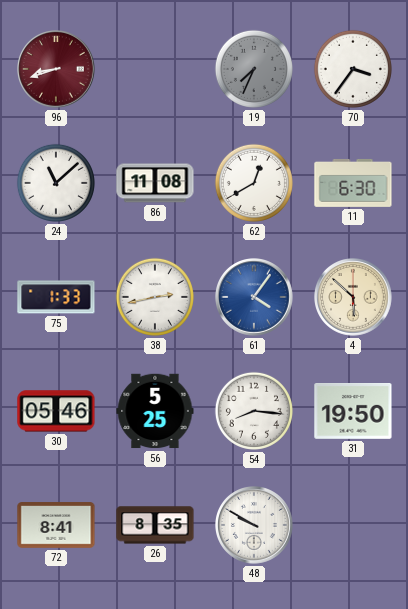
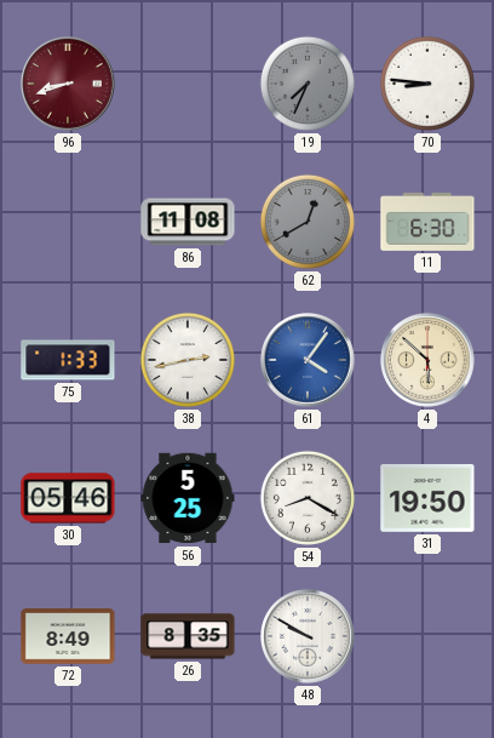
70: 3:36 -> 8:46 (427, 84)
24: 11:08 -> none (56, 183)
62 dial: white -> grey (308, 222)
54: 8:16 -> 8:20 (308, 498)
72: 8:41 -> 8:49 (68, 636)
